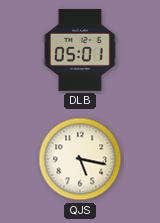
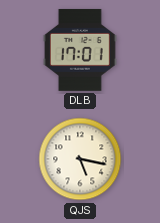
DLB: 05:01 -> 17:01 (80, 50)
